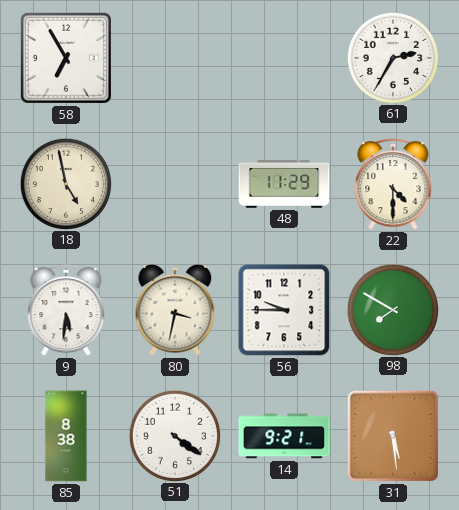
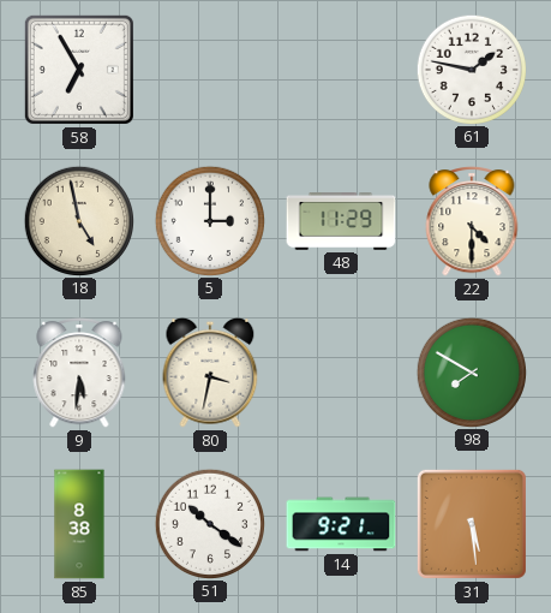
61: 2:35 -> 1:47 (471, 69)
5: none -> 3:00 (209, 220)
56: 9:45 -> none (284, 310)
51: 4:21 -> 10:21 (209, 523)
